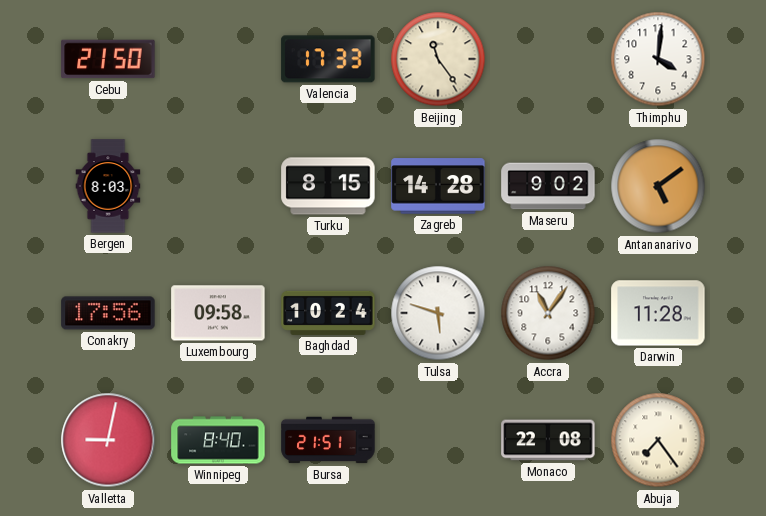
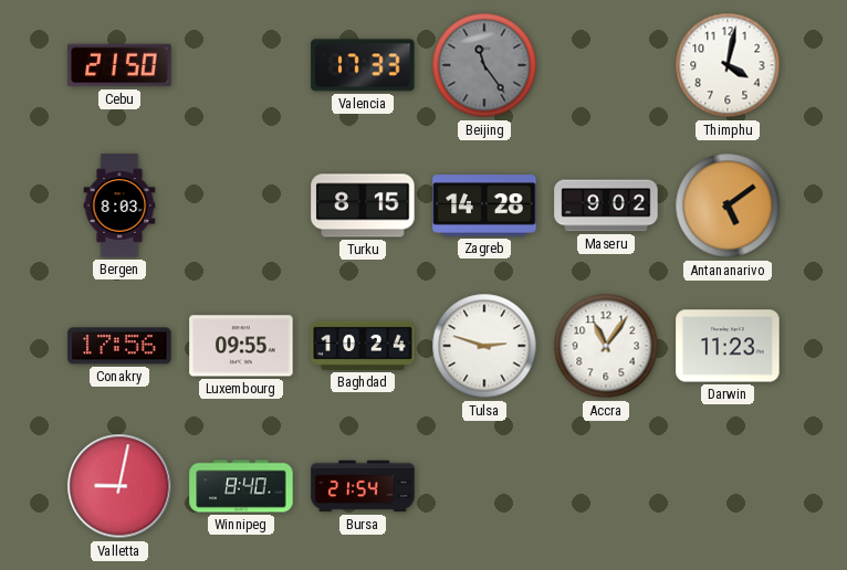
Beijing dial: cream -> grey (484, 65)
Thimphu: 4:01 -> 4:02 (728, 65)
Luxembourg: 09:58 -> 09:55 (241, 346)
Tulsa: 5:48 -> 2:48 (484, 346)
Darwin: 11:28 -> 11:23 (728, 346)
Bursa: 21:51 -> 21:54 (363, 486)
Monaco: 22:08 -> none (548, 440)
Abuja: 7:24 -> none (658, 440)
